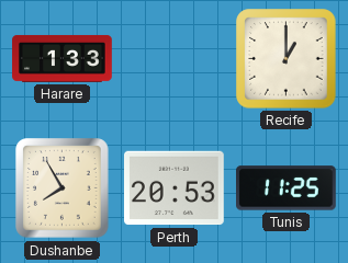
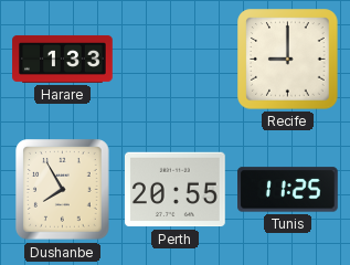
Recife: 1:00 -> 9:00 (288, 60)
Perth: 20:53 -> 20:55 (176, 190)
